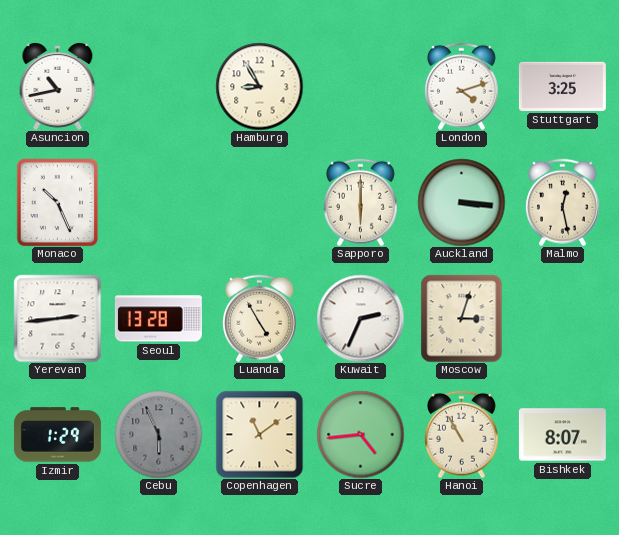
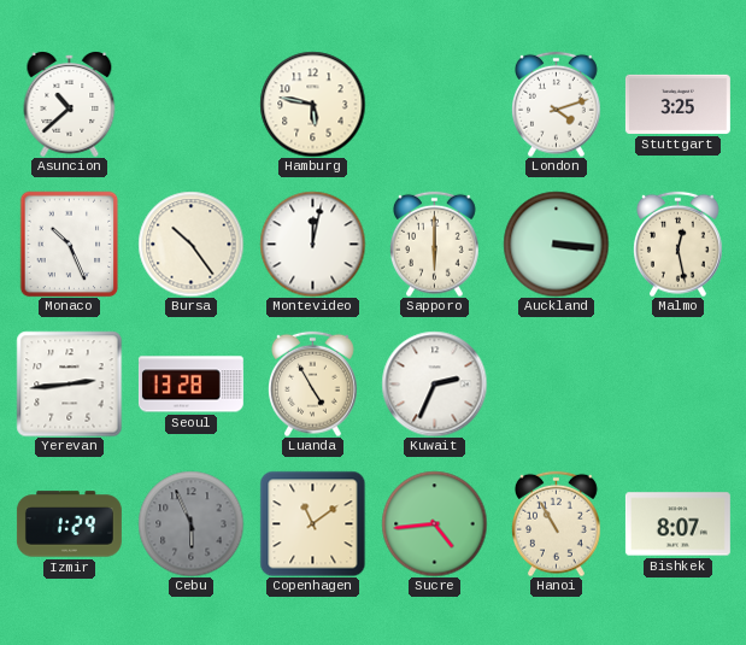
Asuncion: 10:43 -> 10:38 (70, 105)
Hamburg: 8:55 -> 5:47 (312, 104)
Bursa: none -> 10:24 (190, 244)
Montevideo: none -> 12:02 (312, 244)
Moscow: 3:03 -> none (462, 318)
